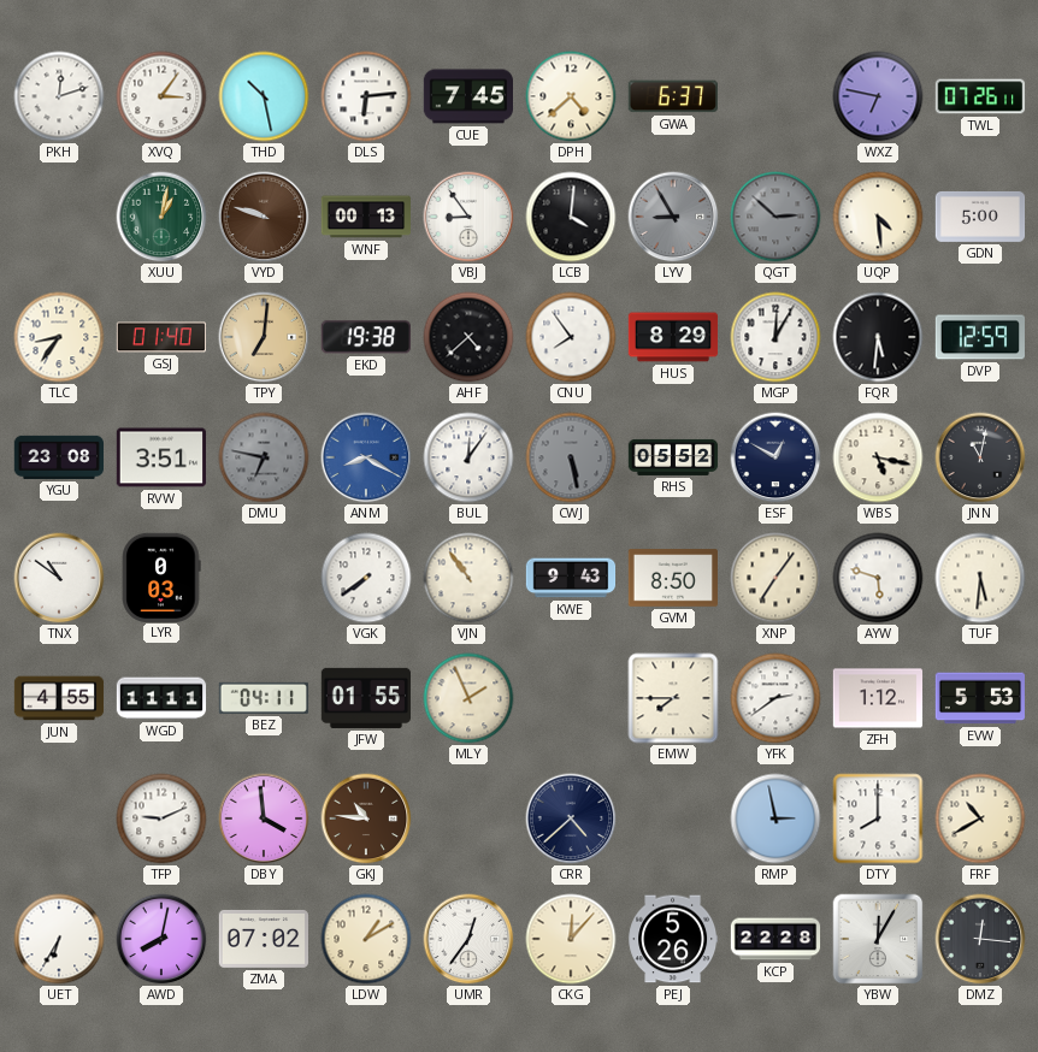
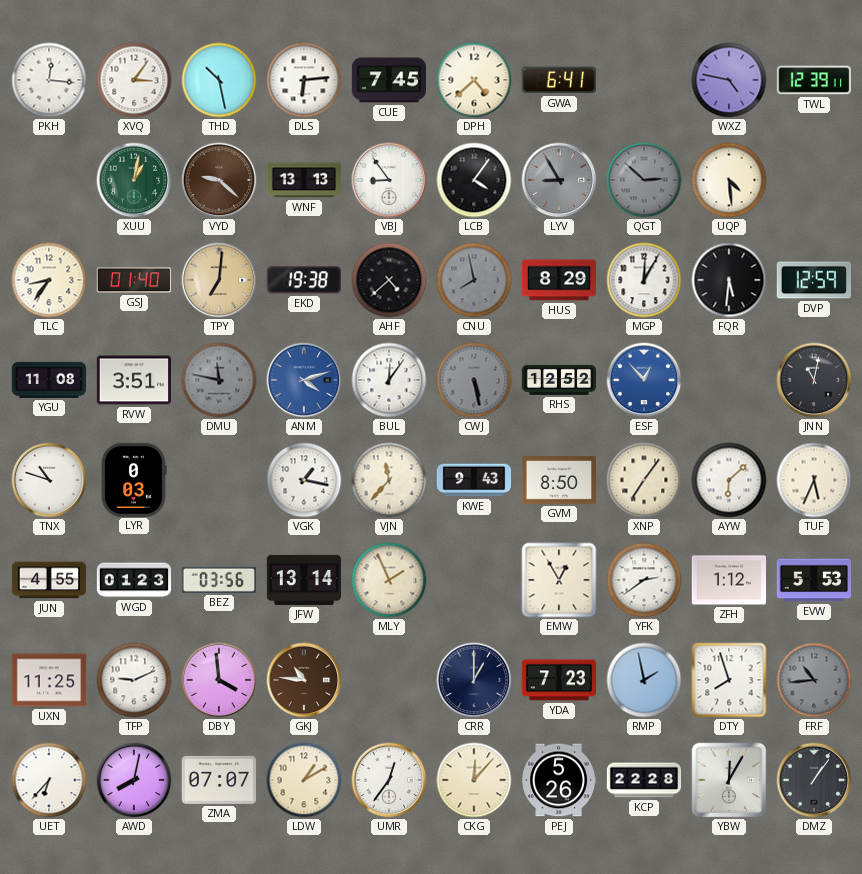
PKH: 12:12 -> 12:16 (49, 80)
GWA: 6:37 -> 6:41 (558, 80)
WXZ: 6:47 -> 4:47 (729, 80)
TWL: 07:26 -> 12:39 (814, 80)
VYD: 9:48 -> 9:22 (219, 180)
WNF: 00:13 -> 13:13 (303, 180)
LCB: 4:01 -> 4:06 (474, 180)
GDN: 5:00 -> none (980, 217)
CNU: 7:54 -> 7:58 (474, 280)
CNU dial: white -> grey (474, 280)
YGU: 23:08 -> 11:08 (48, 380)
DMU: 6:47 -> 11:47 (219, 380)
ANM: 8:20 -> 4:12 (304, 380)
RHS: 05:52 -> 12:52 (559, 380)
ESF: 12:50 -> 12:53 (644, 380)
ESF dial: navy -> blue (644, 380)
WBS: 5:17 -> none (878, 457)
TNX: 10:51 -> 10:48 (49, 480)
VGK: 7:39 -> 1:17 (304, 480)
VJN: 10:54 -> 11:37 (389, 480)
AYW: 5:48 -> 6:08 (729, 480)
TUF: 5:31 -> 5:34 (814, 480)
WGD: 11:11 -> 01:23 (134, 580)
BEZ: 04:11 -> 03:56 (218, 580)
JFW: 01:55 -> 13:14 (304, 580)
EMW: 7:45 -> 12:55 (559, 580)
UXN: none -> 11:25 (49, 680)
CRR: 4:38 -> 1:00 (474, 680)
YDA: none -> 7:23 (559, 680)
RMP: 2:58 -> 1:58 (644, 680)
DTY: 8:00 -> 7:57 (729, 680)
FRF: 10:40 -> 10:44 (814, 680)
FRF dial: cream -> grey (814, 680)
UET: 6:35 -> 6:37 (49, 780)
ZMA: 07:02 -> 07:07 (219, 780)
DMZ: 12:16 -> 1:06 (814, 780)
